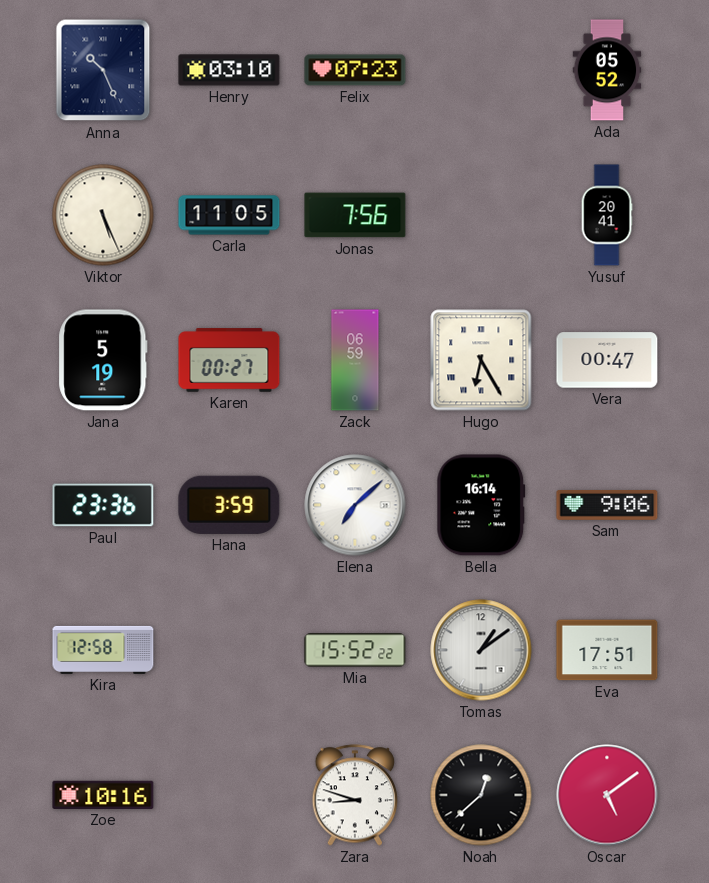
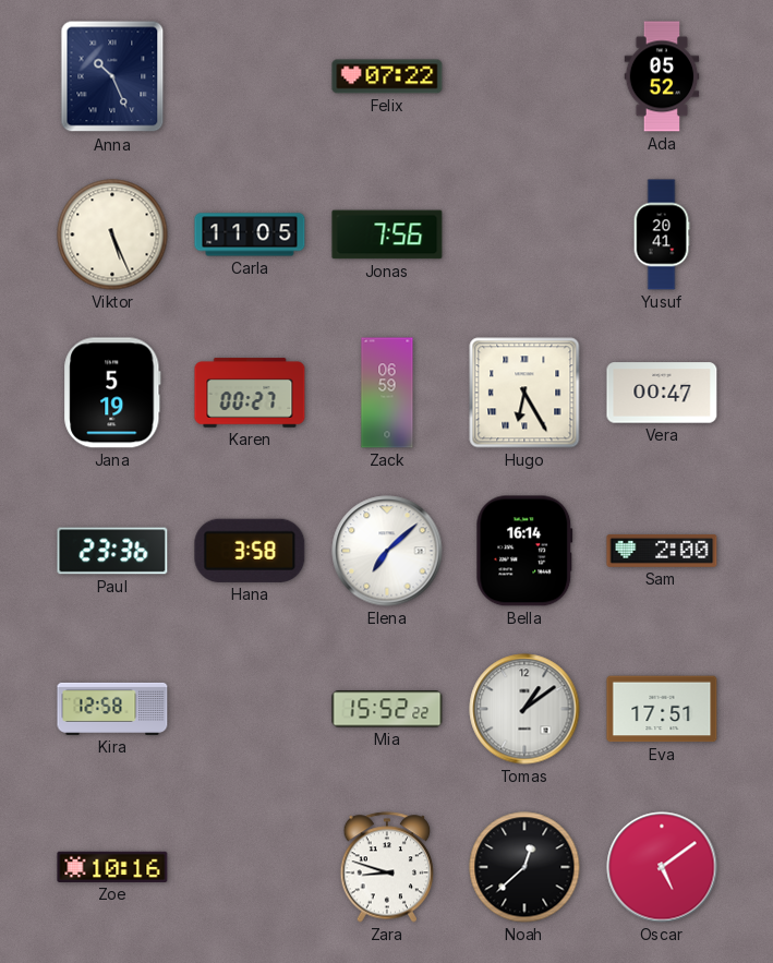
Henry: 03:10 -> none (229, 70)
Felix: 07:23 -> 07:22 (387, 76)
Hana: 3:59 -> 3:58 (250, 551)
Sam: 9:06 -> 2:00 (662, 551)
